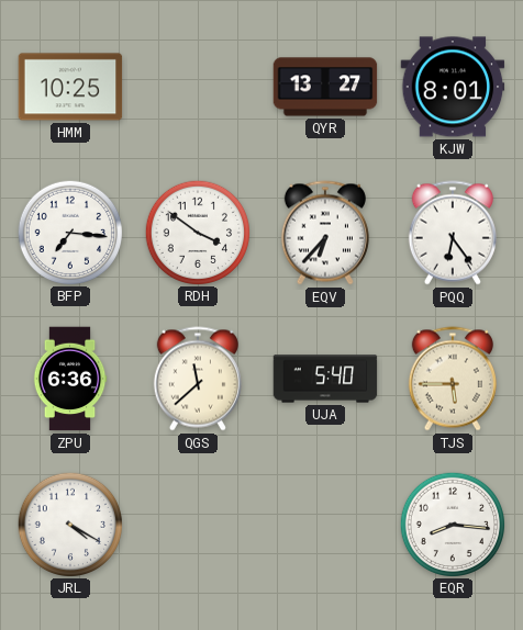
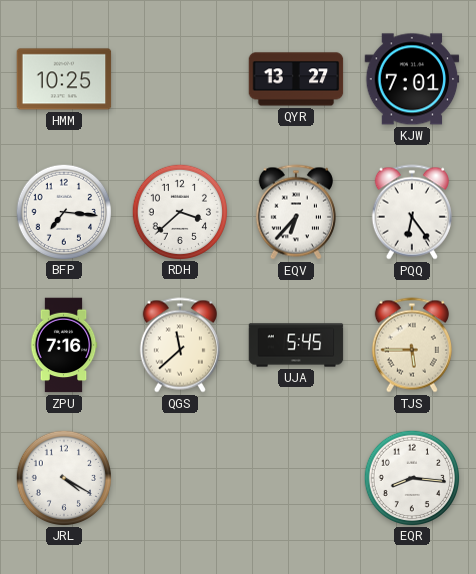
KJW: 8:01 -> 7:01 (412, 79)
RDH: 3:51 -> 3:38 (179, 211)
ZPU: 6:36 -> 7:16 (64, 345)
UJA: 5:40 -> 5:45 (296, 345)
